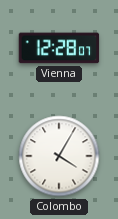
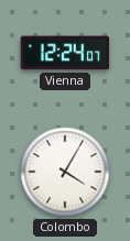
Vienna: 12:28 -> 12:24 (65, 53)
